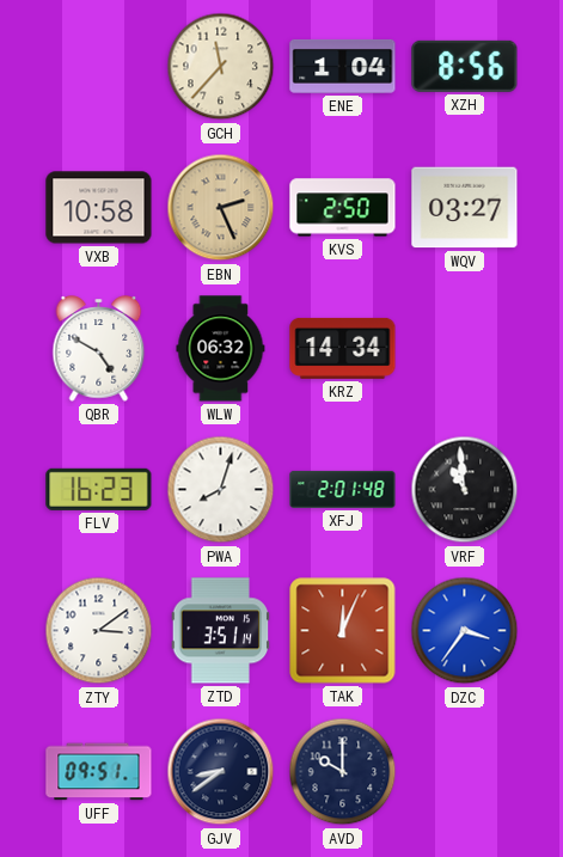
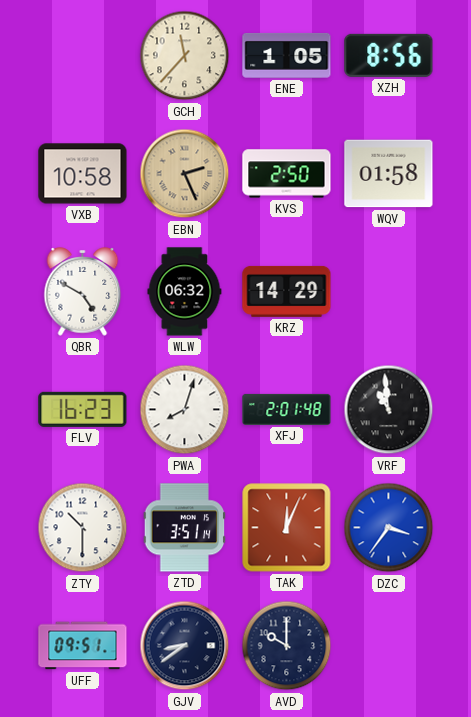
ENE: 1:04 -> 1:05 (287, 55)
WQV: 03:27 -> 01:58 (389, 174)
KRZ: 14:34 -> 14:29 (287, 291)
ZTY: 3:09 -> 10:30 (83, 528)
